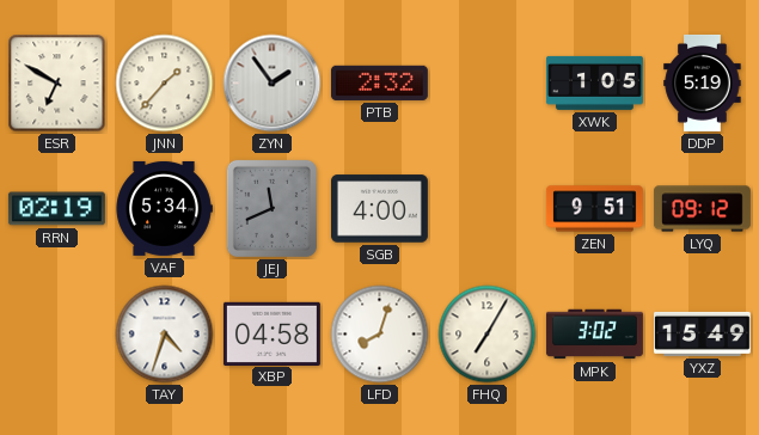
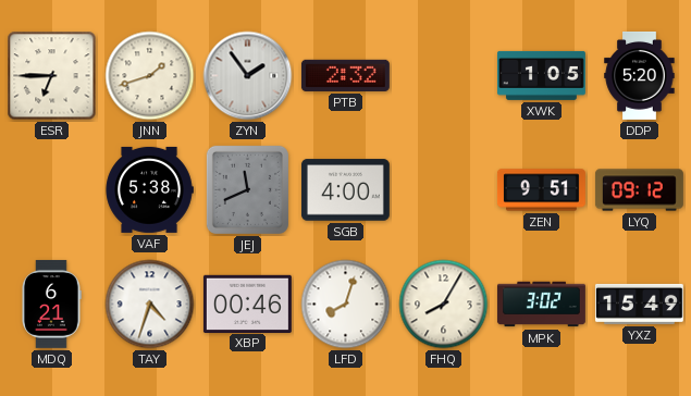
ESR: 6:50 -> 6:45 (52, 76)
JNN: 1:37 -> 1:42 (150, 76)
DDP: 5:19 -> 5:20 (640, 75)
RRN: 02:19 -> none (56, 209)
VAF: 5:34 -> 5:38 (149, 189)
MDQ: none -> 6:21 (51, 304)
XBP: 04:58 -> 00:46 (247, 304)
FHQ: 7:05 -> 8:05 (444, 305)
